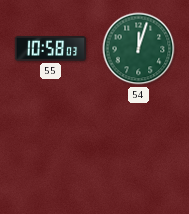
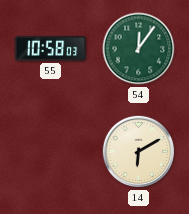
54: 12:03 -> 12:06 (139, 49)
14: none -> 6:10 (139, 152)
